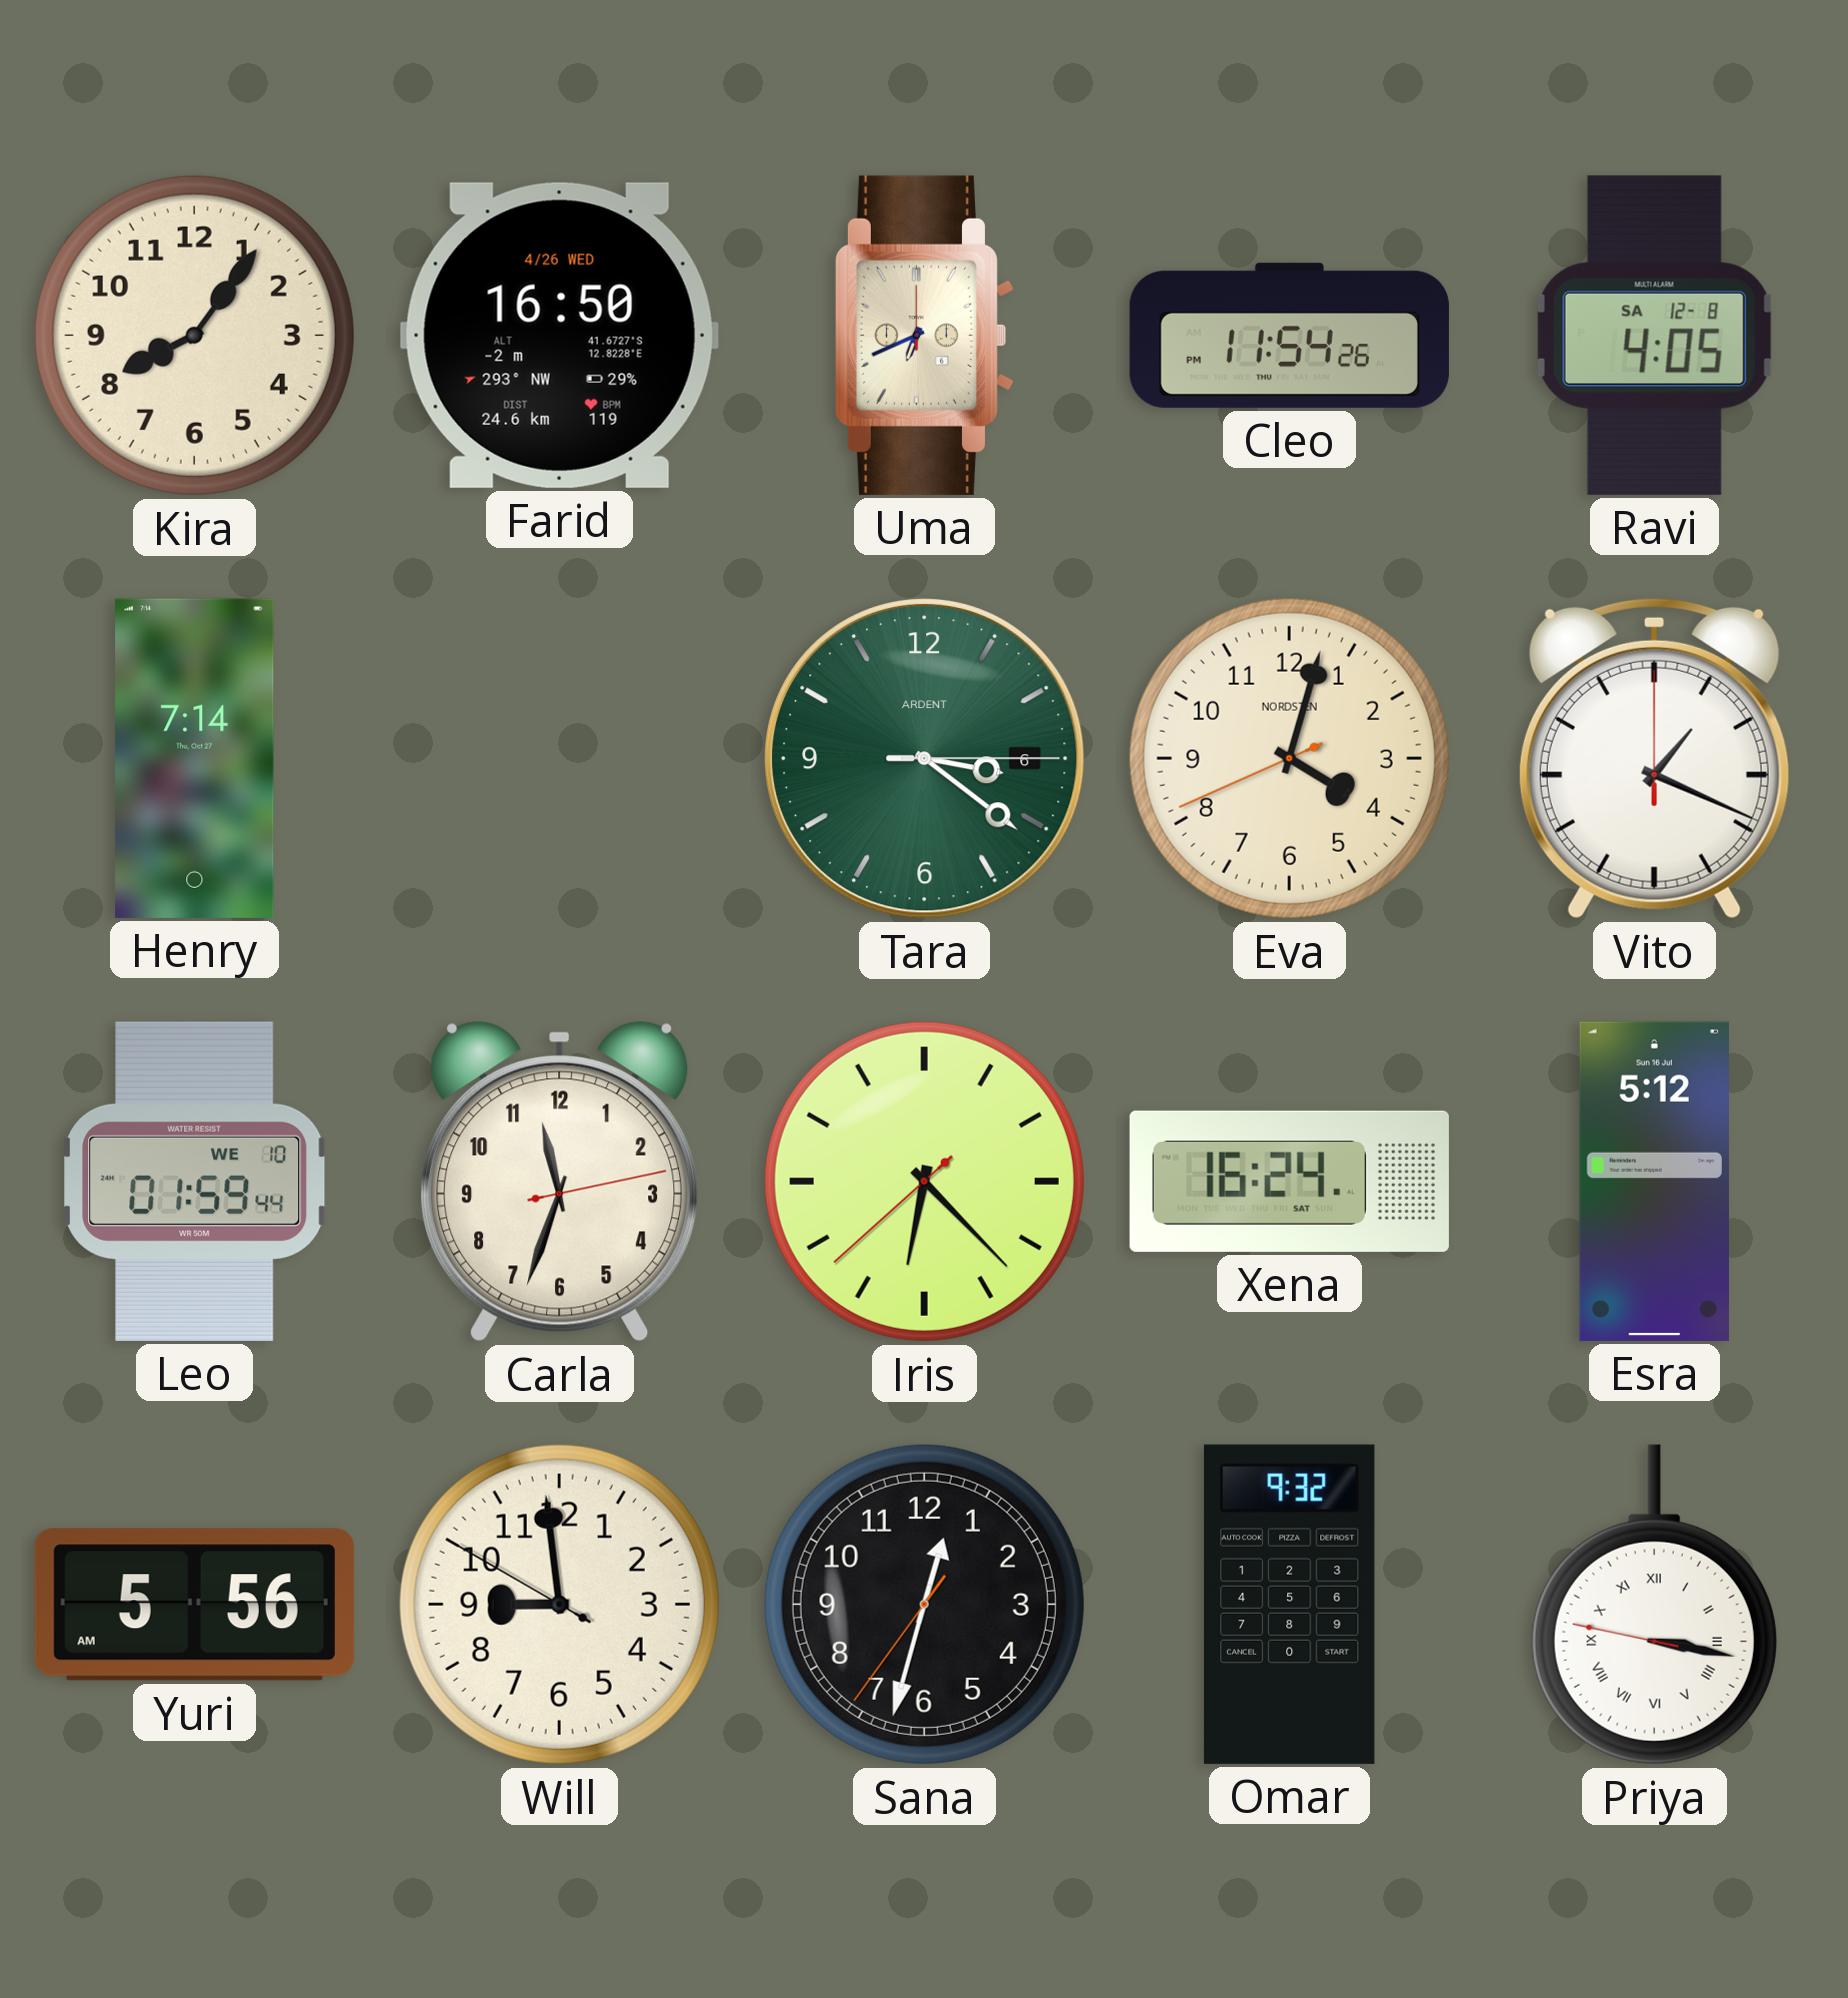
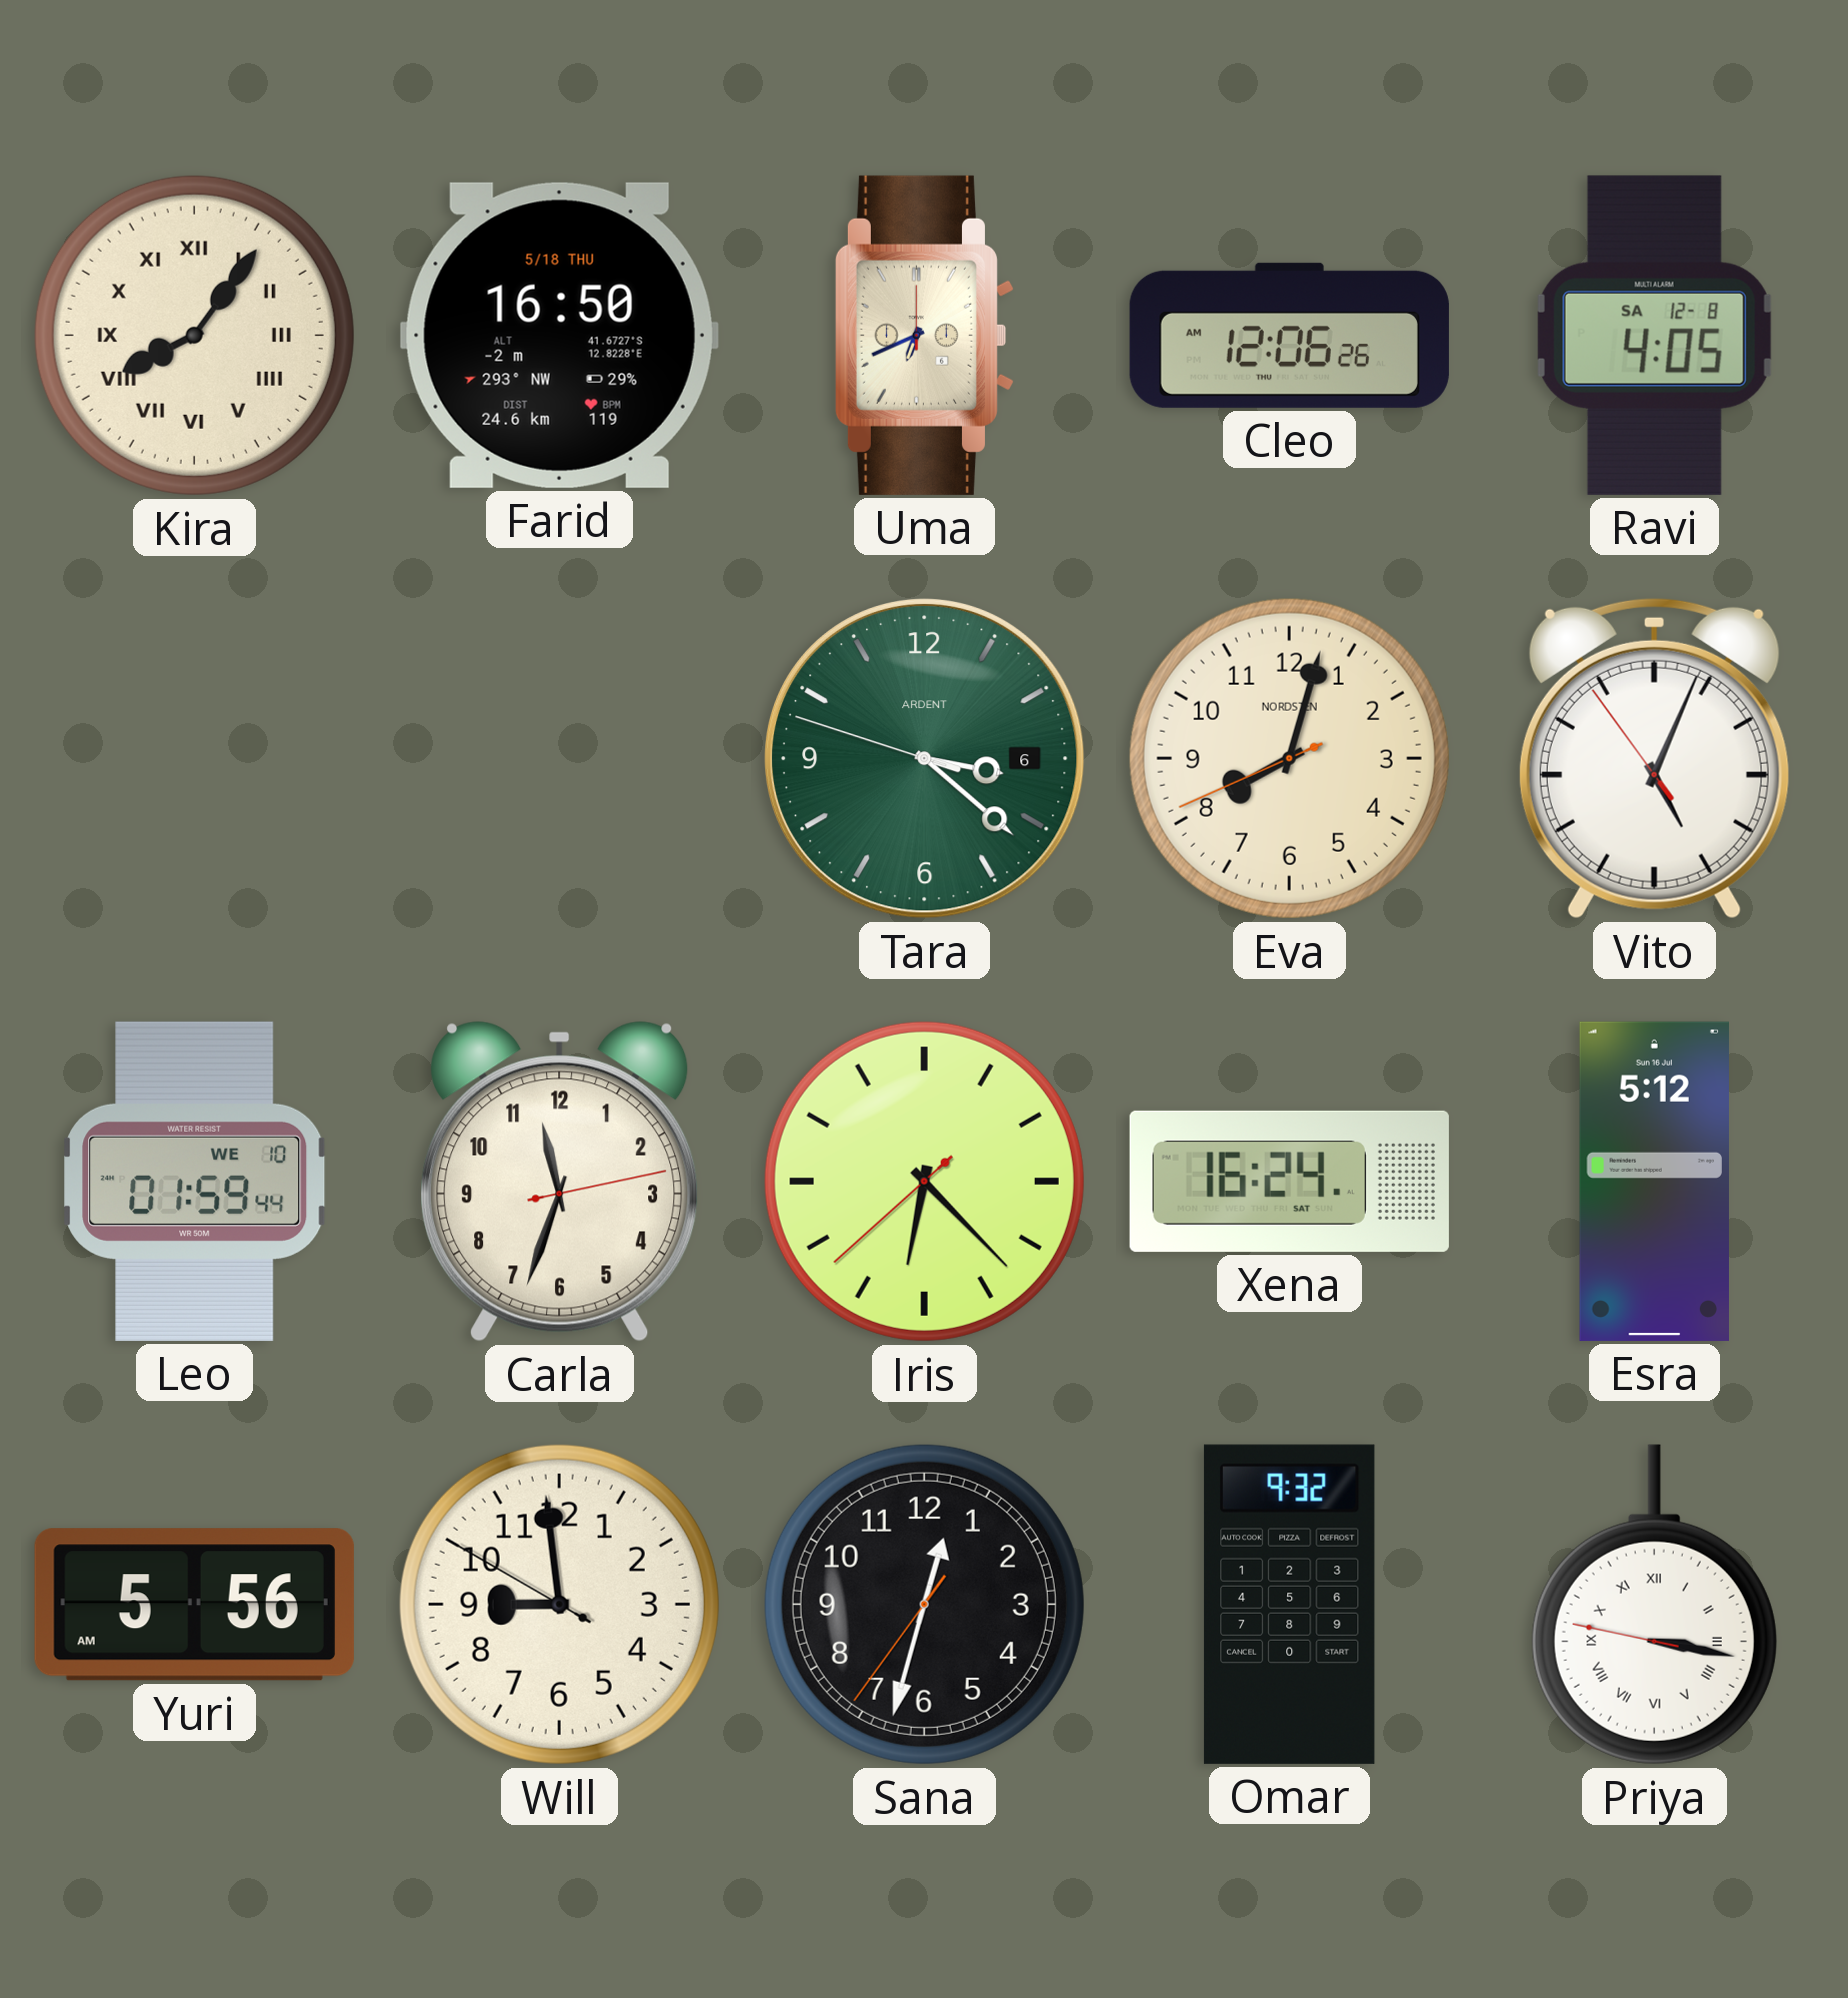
Kira numerals: Arabic -> Roman (194, 335)
Farid date: 4/26 WED -> 5/18 THU (559, 335)
Cleo: 11:54 -> 12:06 (1289, 335)
Henry: 7:14 -> none (195, 758)
Tara: 3:21:15 -> 3:21:48 (924, 758)
Eva: 4:02 -> 8:02 (1289, 758)
Vito: 1:19 -> 5:03 (1654, 758)
